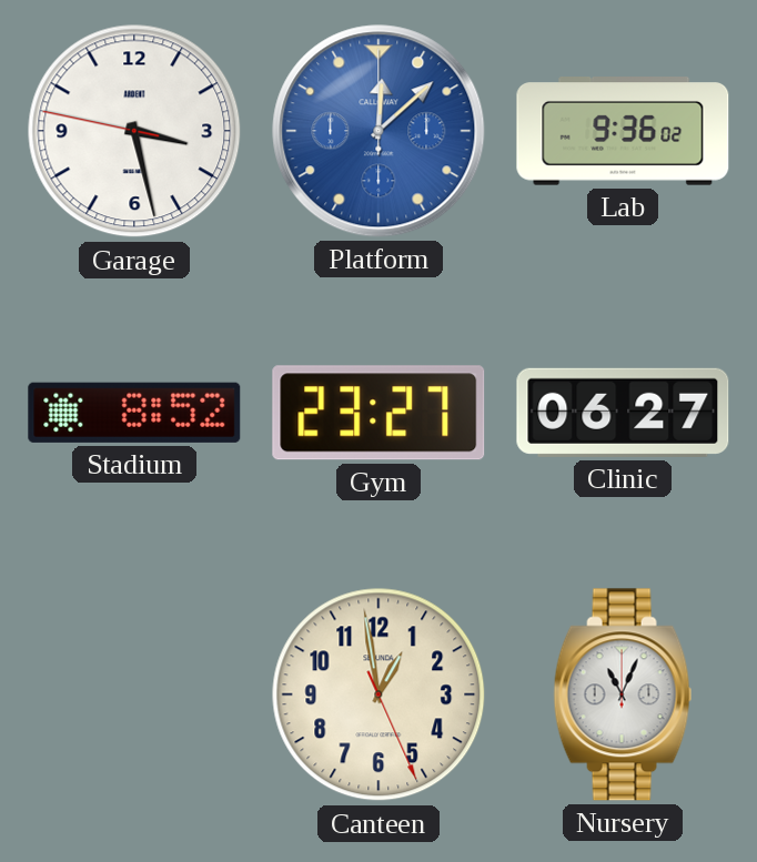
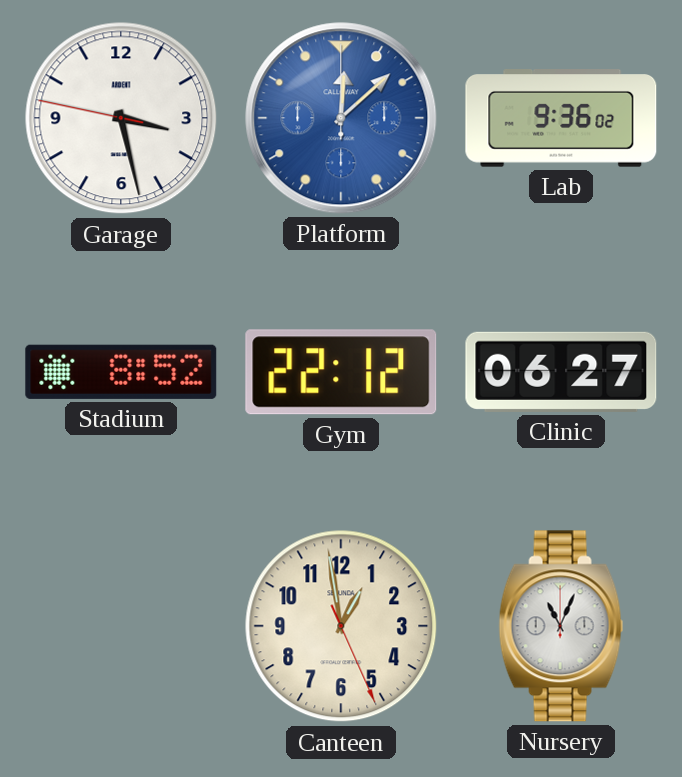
Gym: 23:27 -> 22:12 (341, 372)
